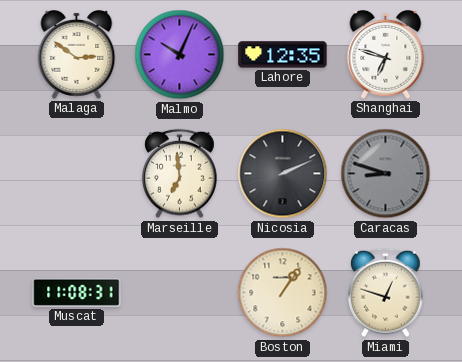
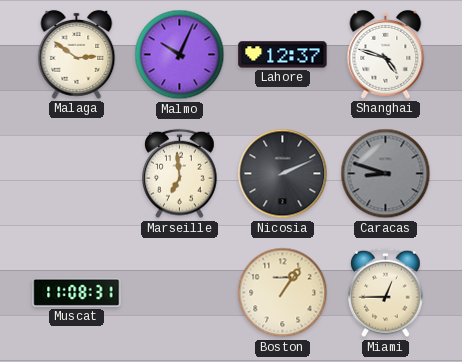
Lahore: 12:35 -> 12:37 (283, 55)
Shanghai: 6:48 -> 4:48 (386, 54)
Miami: 12:48 -> 12:45 (386, 293)
